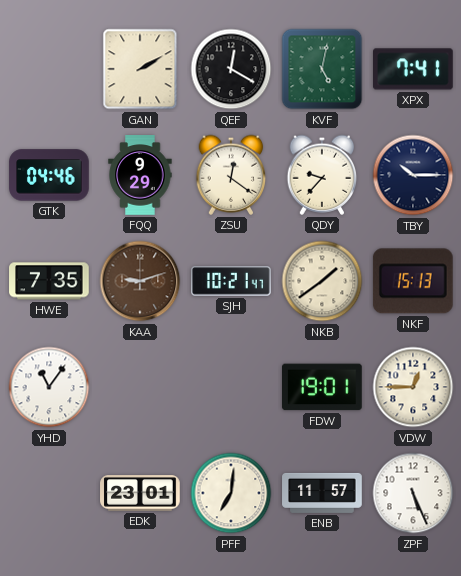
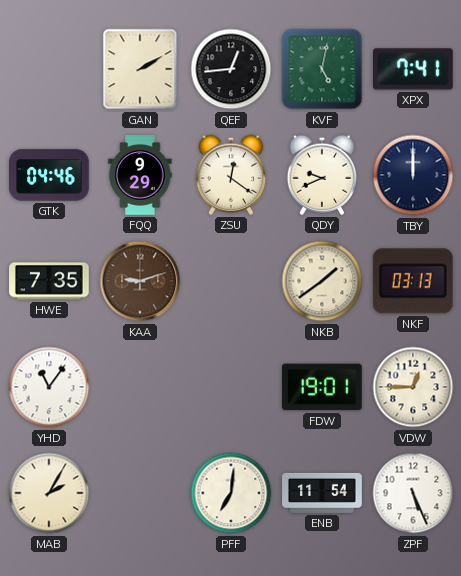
QEF: 12:20 -> 12:44 (231, 69)
QDY: 9:37 -> 9:41 (322, 175)
TBY: 10:15 -> 12:00 (413, 175)
SJH: 10:21 -> none (231, 281)
NKF: 15:13 -> 03:13 (413, 281)
MAB: none -> 2:05 (49, 493)
EDK: 23:01 -> none (140, 493)
ENB: 11:57 -> 11:54 (322, 493)
